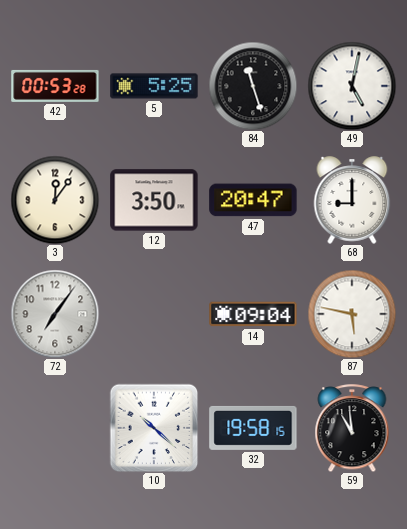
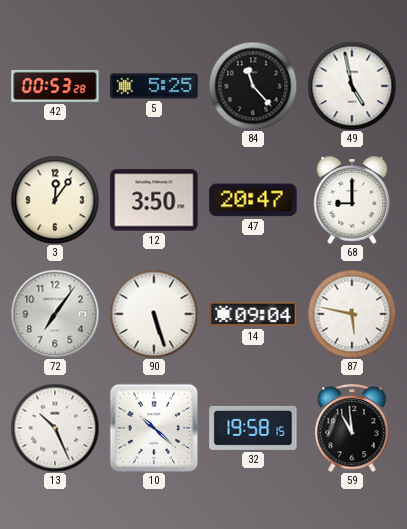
84: 11:27 -> 11:23 (253, 86)
49: 5:02 -> 4:58 (352, 86)
90: none -> 5:27 (154, 314)
13: none -> 10:26 (55, 428)
